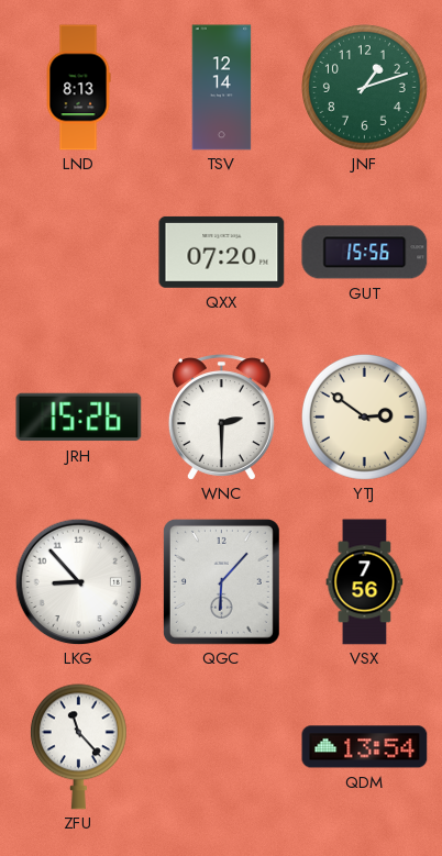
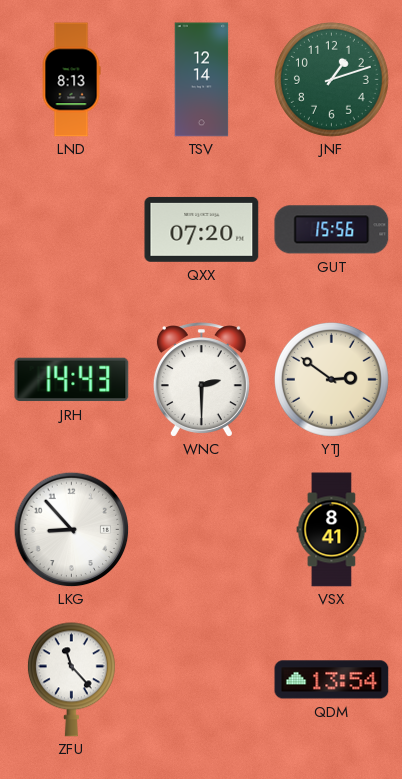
JRH: 15:26 -> 14:43 (72, 380)
QGC: 6:07 -> none (221, 581)
VSX: 7:56 -> 8:41 (332, 530)
